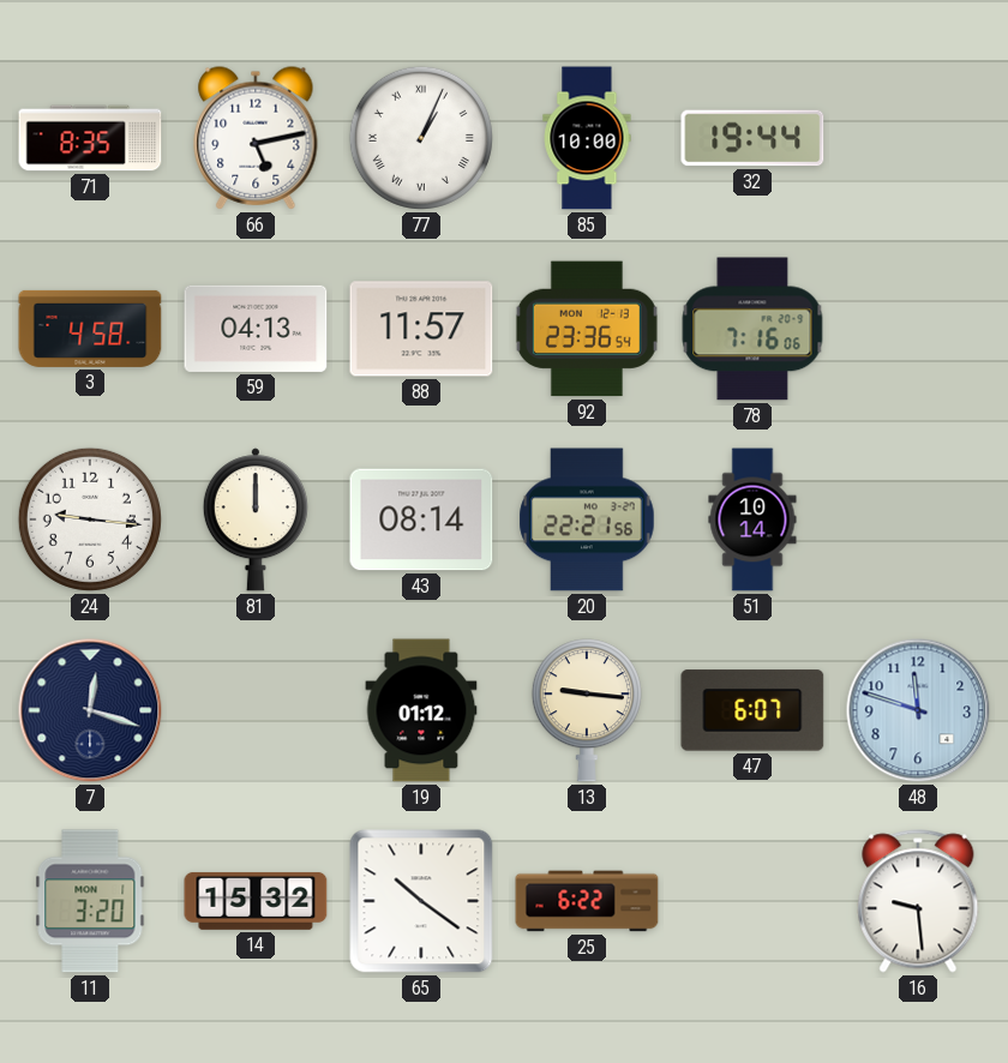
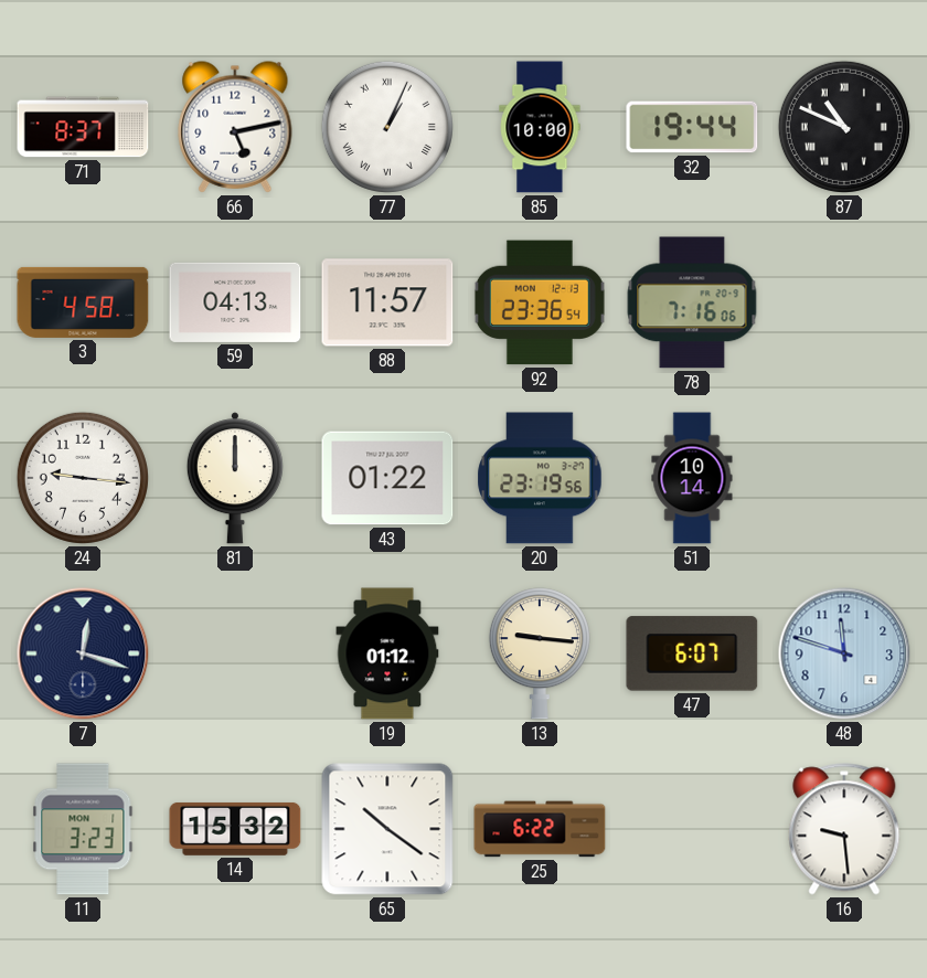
71: 8:35 -> 8:37 (83, 127)
87: none -> 10:49 (844, 127)
43: 08:14 -> 01:22 (387, 478)
20: 22:21 -> 23:19 (540, 478)
11: 3:20 -> 3:23 (83, 829)
